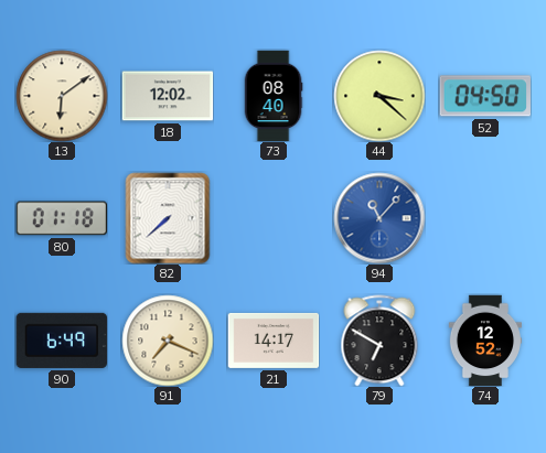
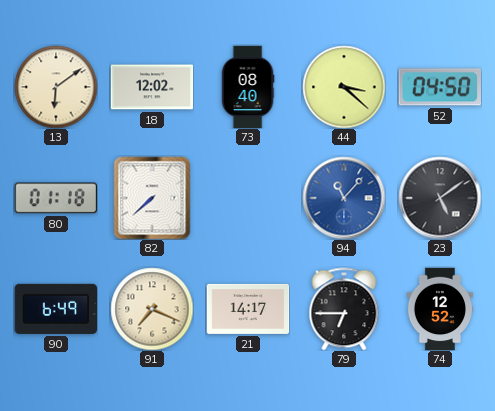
23: none -> 5:09 (440, 198)
79: 6:50 -> 6:45 (344, 309)
